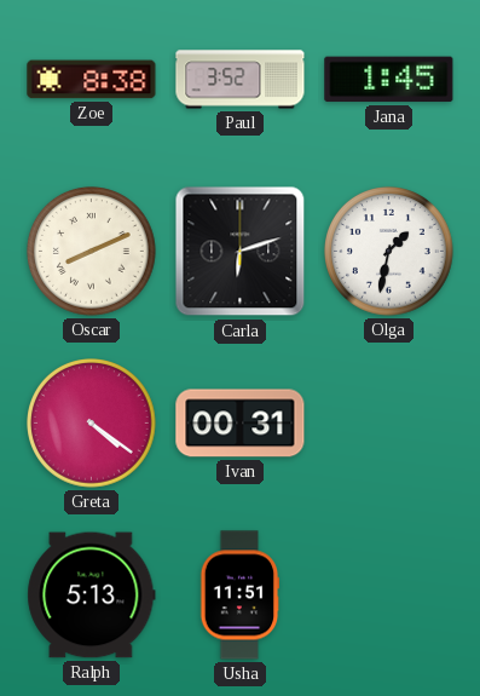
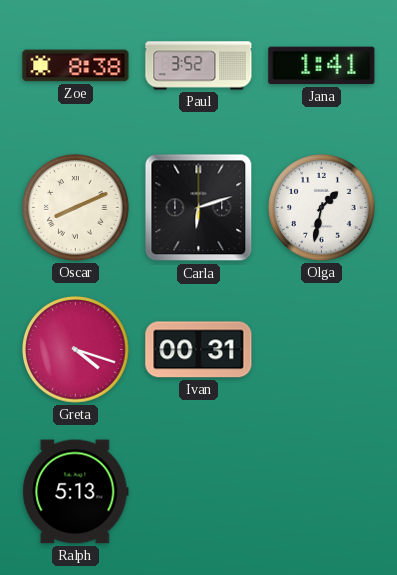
Jana: 1:45 -> 1:41 (322, 66)
Greta: 4:21 -> 4:18 (76, 350)
Usha: 11:51 -> none (239, 596)
